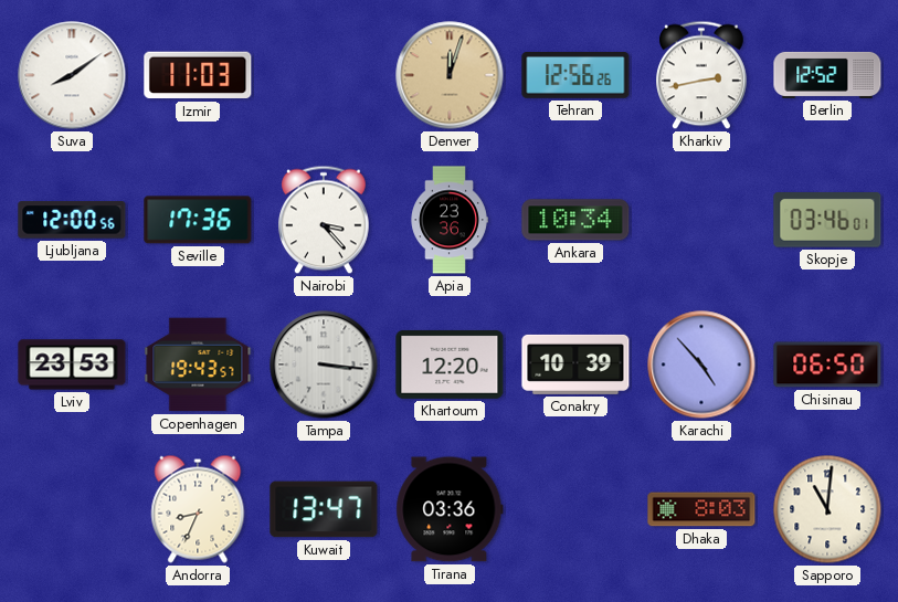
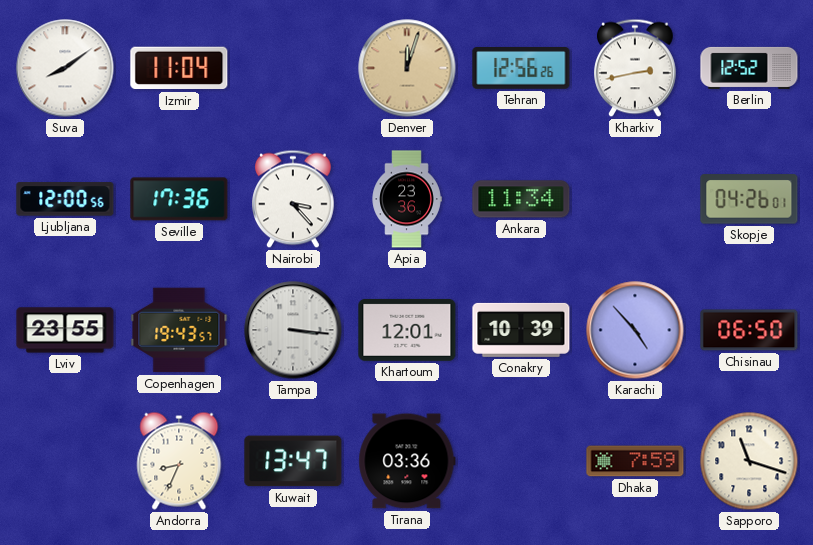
Izmir: 11:03 -> 11:04 (179, 68)
Ankara: 10:34 -> 11:34 (521, 199)
Skopje: 03:46 -> 04:26 (749, 199)
Lviv: 23:53 -> 23:55 (65, 330)
Khartoum: 12:20 -> 12:01 (407, 330)
Dhaka: 8:03 -> 7:59 (635, 461)
Sapporo: 11:01 -> 11:18 (749, 461)
